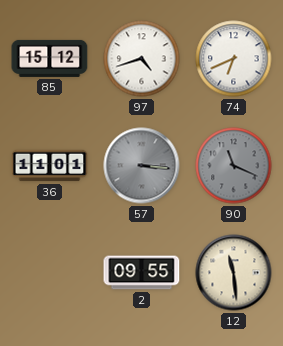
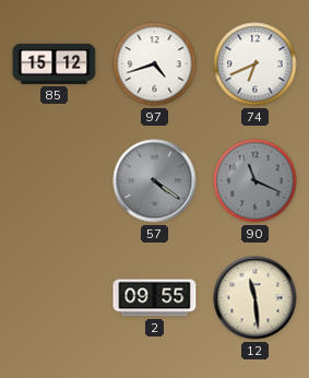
36: 11:01 -> none (50, 166)
57: 3:16 -> 4:21 (155, 181)
